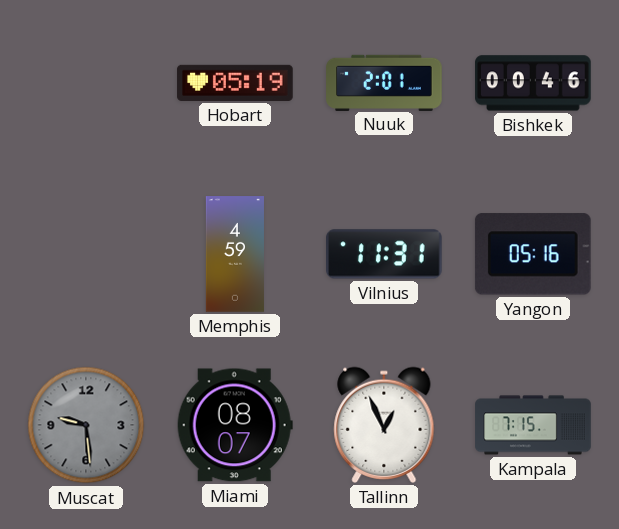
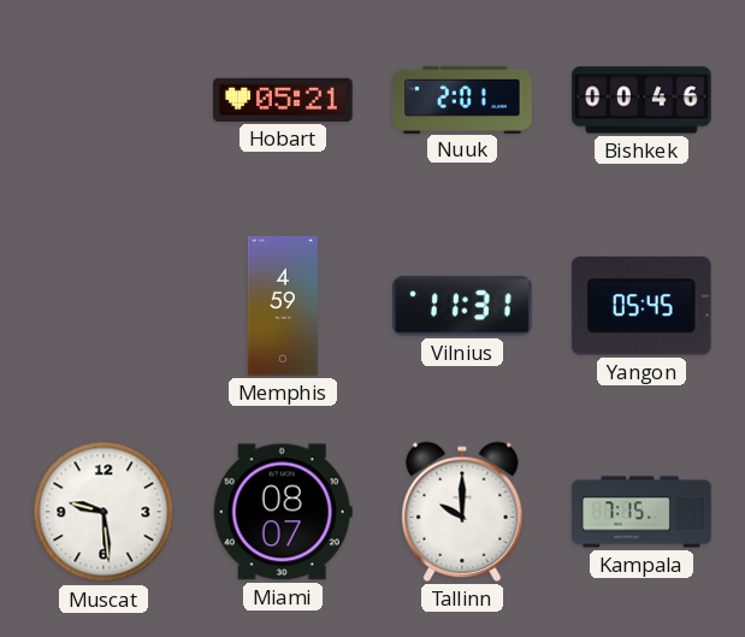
Hobart: 05:19 -> 05:21 (283, 100)
Yangon: 05:16 -> 05:45 (641, 306)
Muscat dial: grey -> white (104, 512)
Tallinn: 12:56 -> 10:00 (462, 512)
